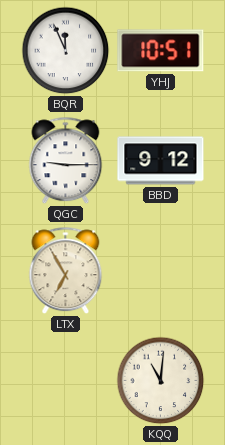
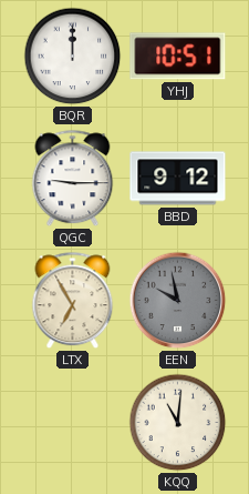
BQR: 11:56 -> 12:00 (73, 57)
EEN: none -> 9:58 (178, 301)
